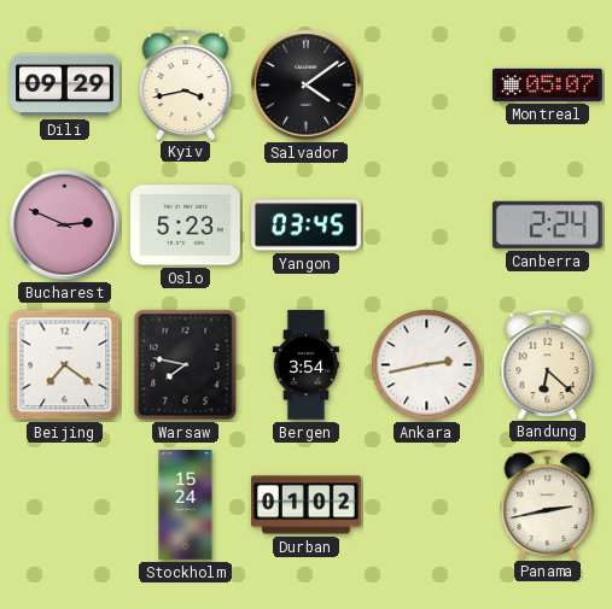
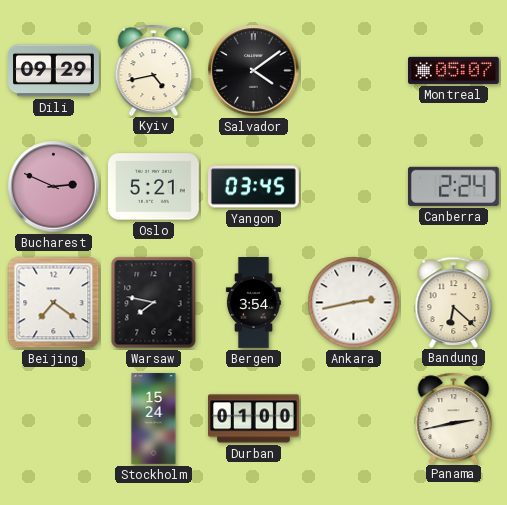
Kyiv: 3:43 -> 4:43 (154, 70)
Oslo: 5:23 -> 5:21 (154, 187)
Durban: 01:02 -> 01:00 (254, 419)
